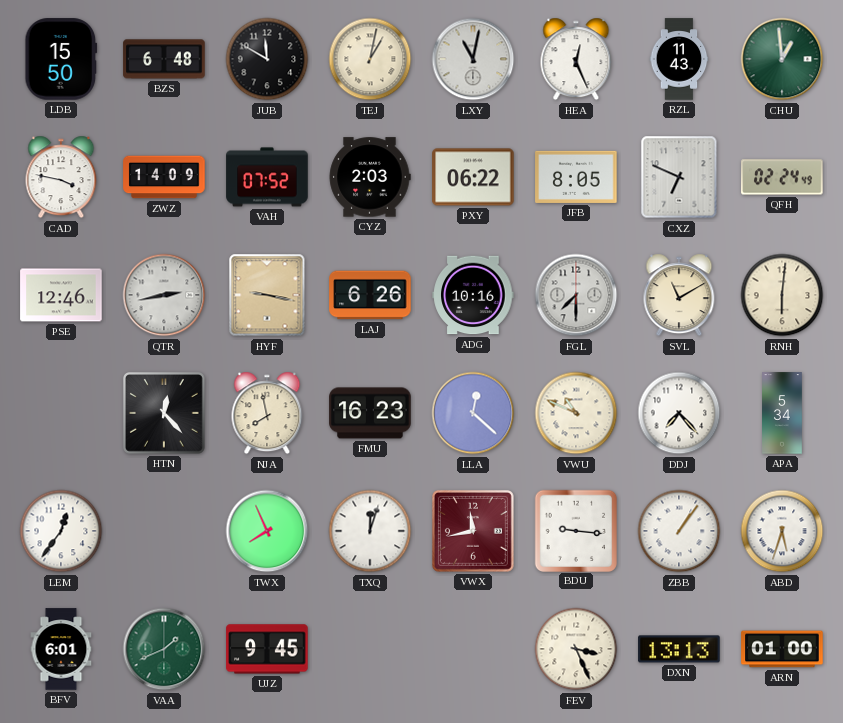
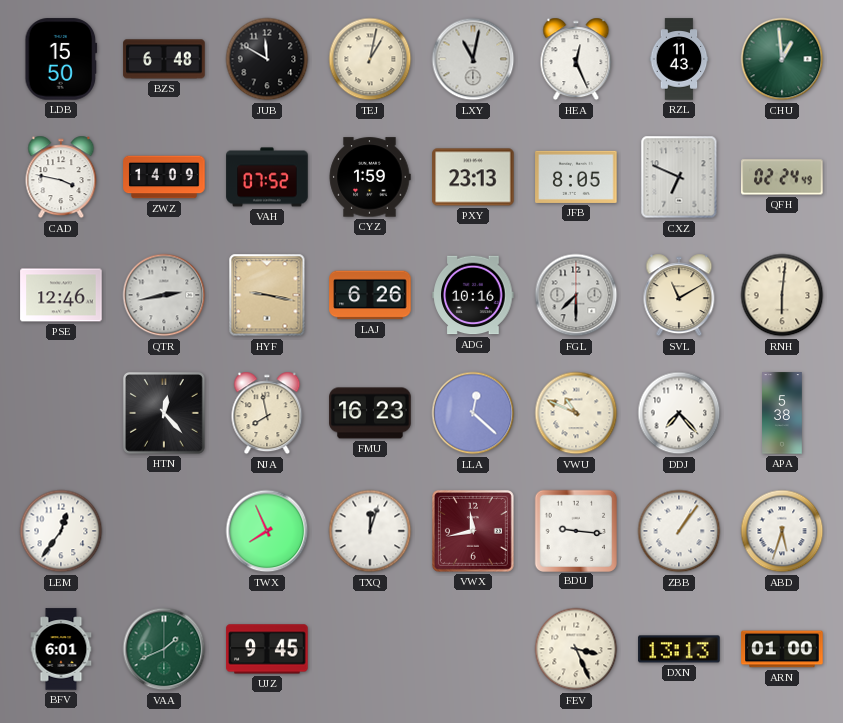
CYZ: 2:03 -> 1:59 (370, 177)
PXY: 06:22 -> 23:13 (473, 177)
APA: 5:34 -> 5:38 (782, 413)
